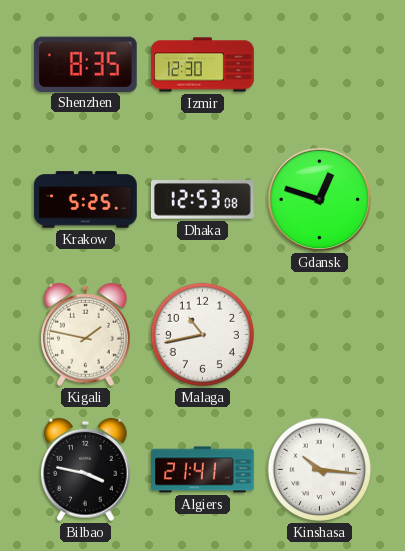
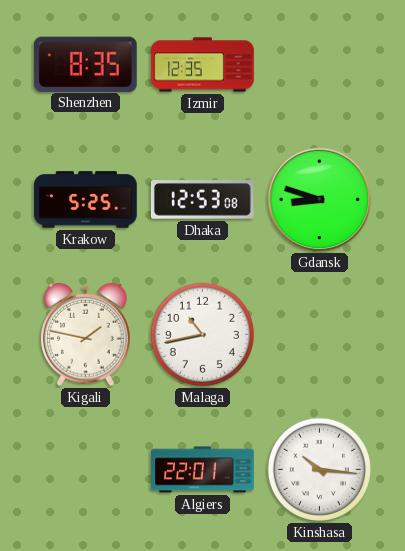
Izmir: 12:30 -> 12:35 (203, 65)
Gdansk: 12:48 -> 8:48 (320, 200)
Bilbao: 3:47 -> none (86, 470)
Algiers: 21:41 -> 22:01 (203, 470)
